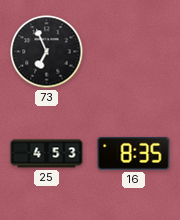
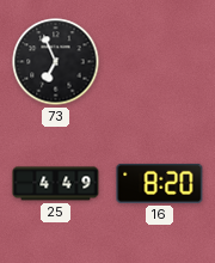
25: 4:53 -> 4:49 (56, 184)
16: 8:35 -> 8:20 (160, 183)
